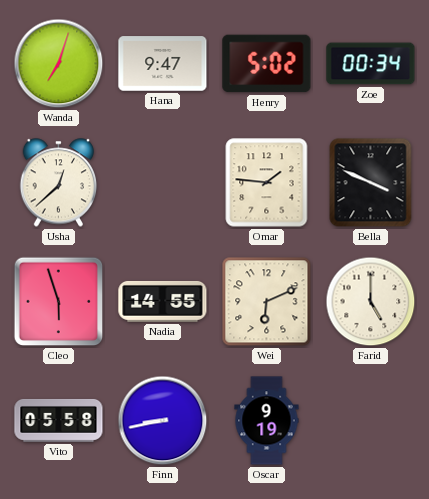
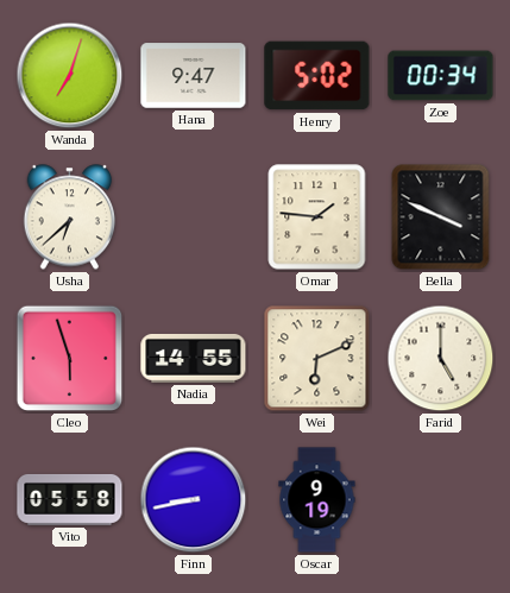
Usha: 12:38 -> 6:38 (70, 217)
